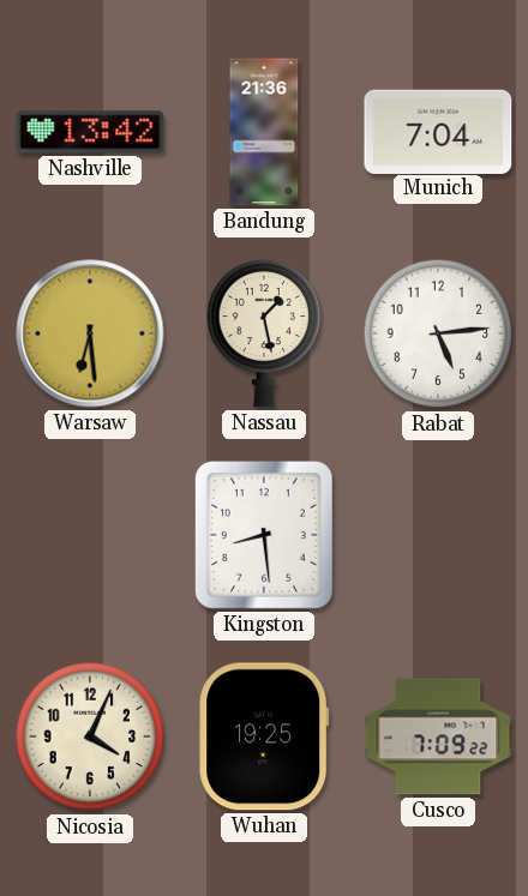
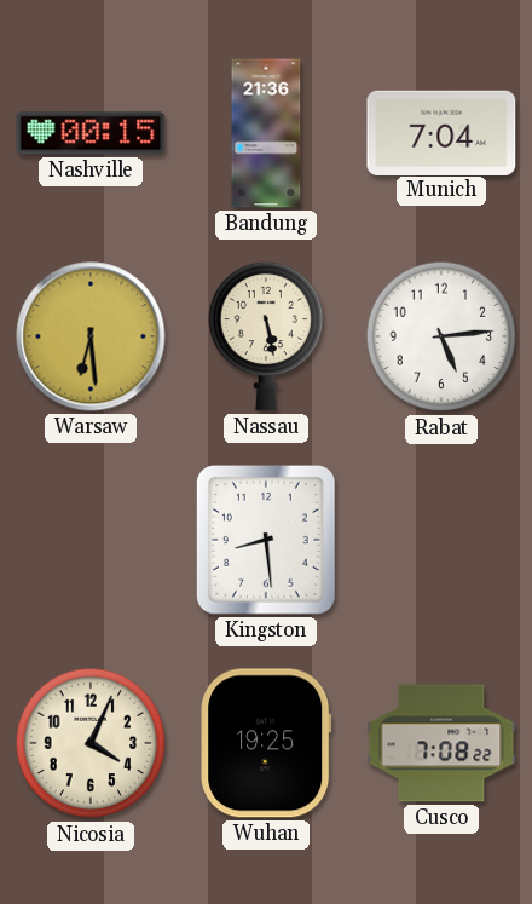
Nashville: 13:42 -> 00:15 (91, 133)
Nassau: 1:28 -> 5:28 (266, 336)
Cusco: 7:09 -> 7:08 (441, 743)
